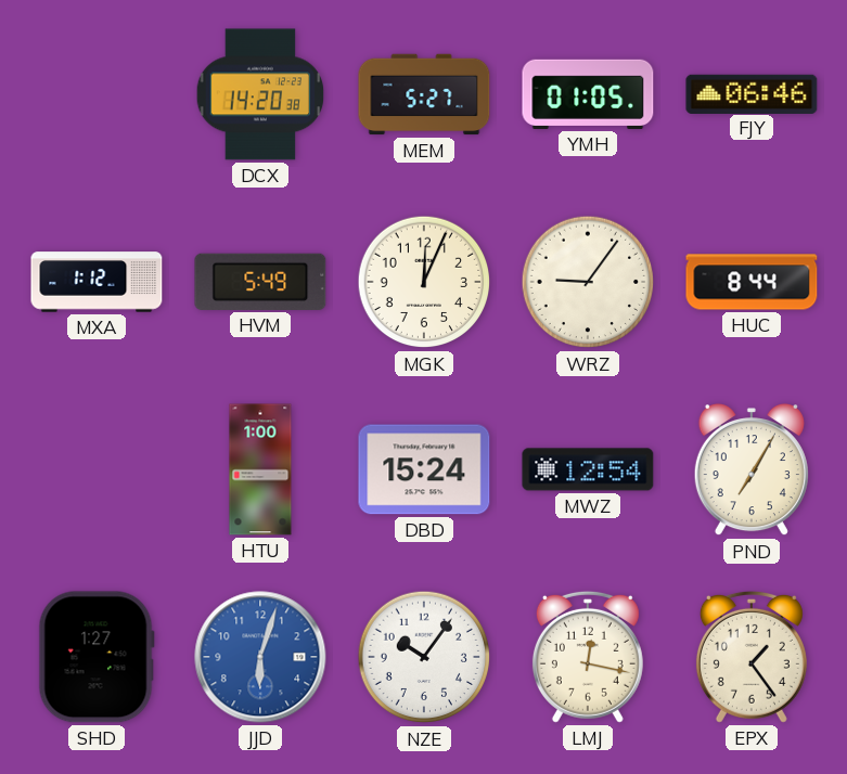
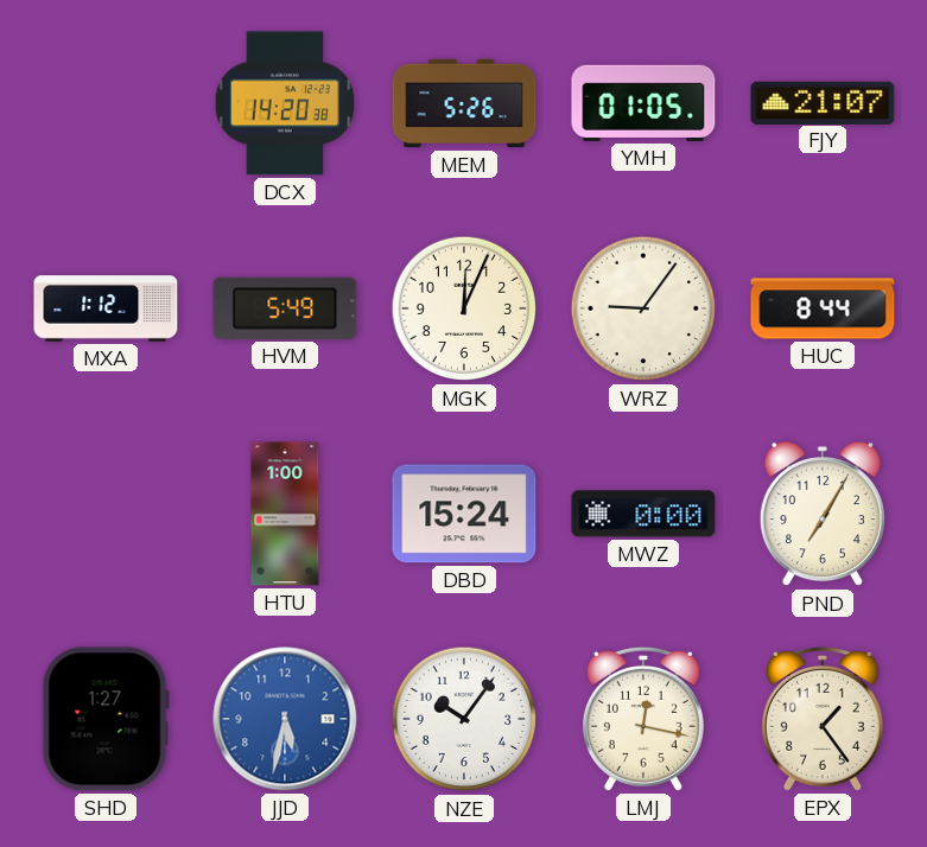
MEM: 5:27 -> 5:26 (464, 103)
FJY: 06:46 -> 21:07 (823, 102)
MWZ: 12:54 -> 0:00 (643, 514)
JJD: 6:03 -> 5:32 (285, 719)
